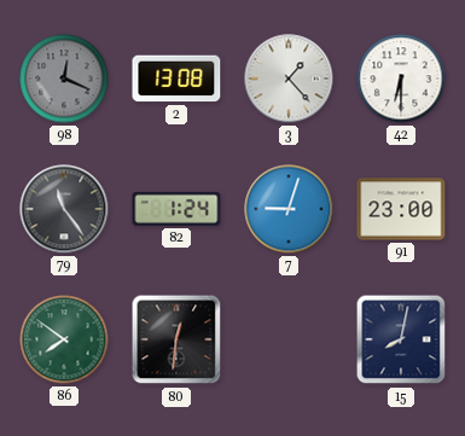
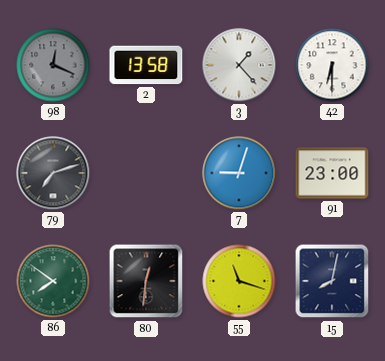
2: 13:08 -> 13:58 (146, 65)
79: 11:24 -> 7:12 (53, 173)
82: 1:24 -> none (176, 209)
55: none -> 11:18 (239, 281)
